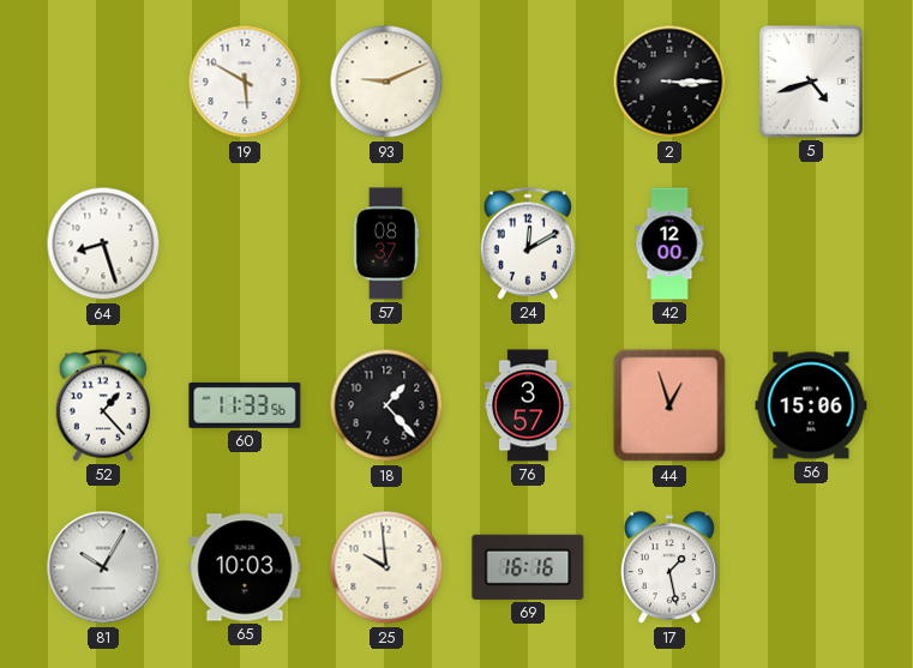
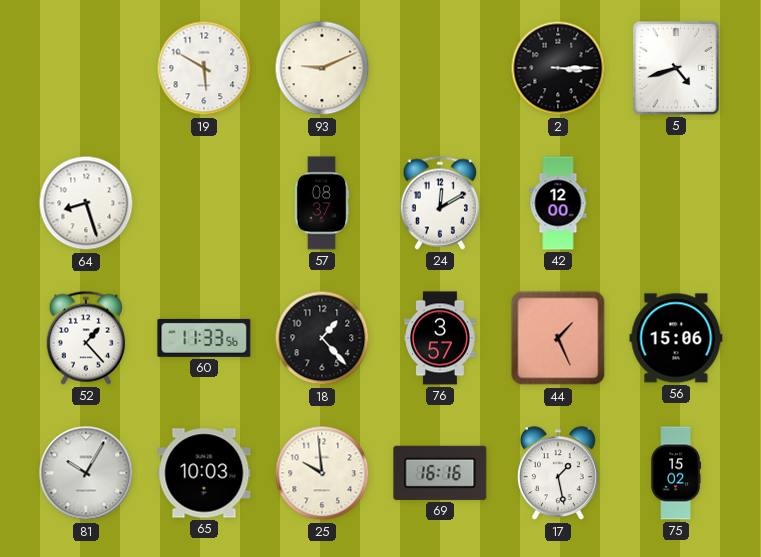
44: 12:57 -> 1:26 (558, 338)
75: none -> 15:02 (676, 473)
